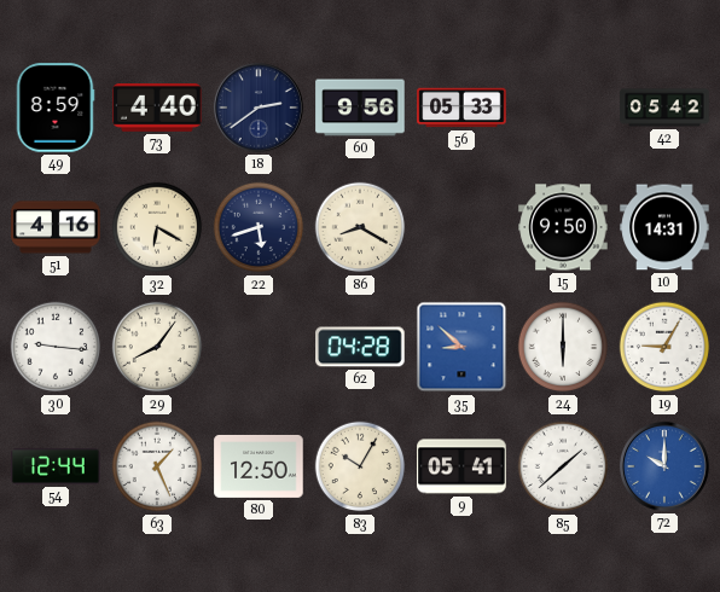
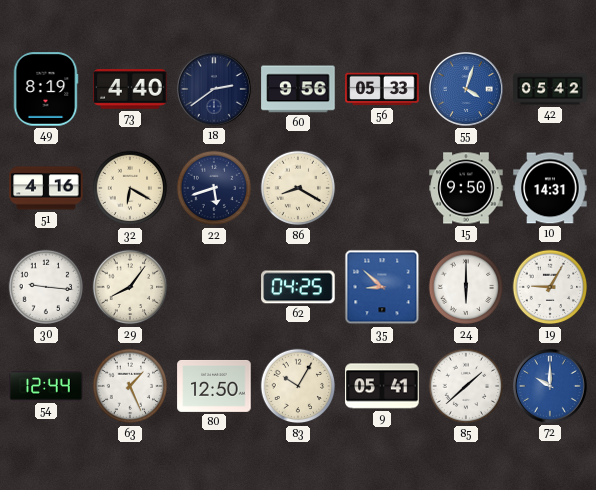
49: 8:59 -> 8:19 (46, 89)
55: none -> 4:03 (466, 89)
62: 04:28 -> 04:25 (298, 287)
